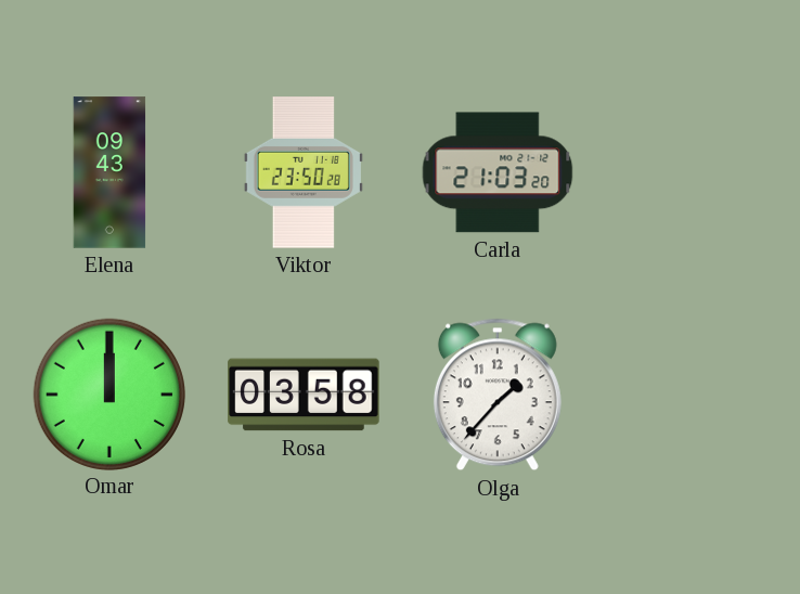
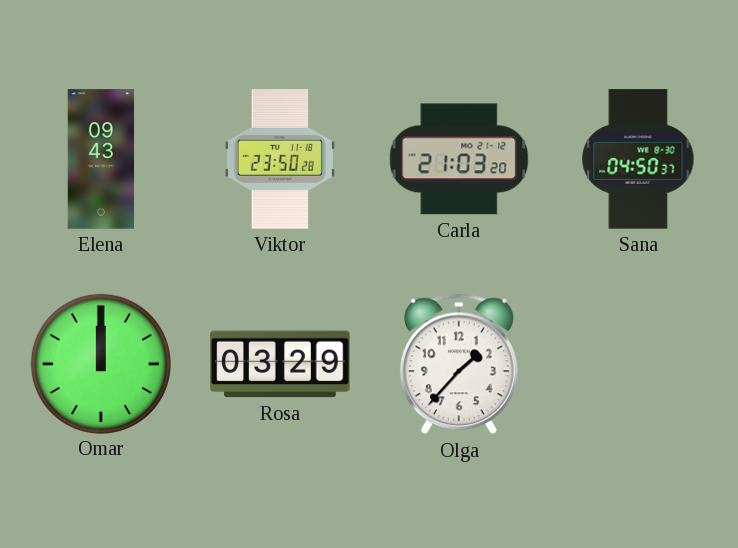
Sana: none -> 04:50 (638, 159)
Rosa: 03:58 -> 03:29 (280, 364)
